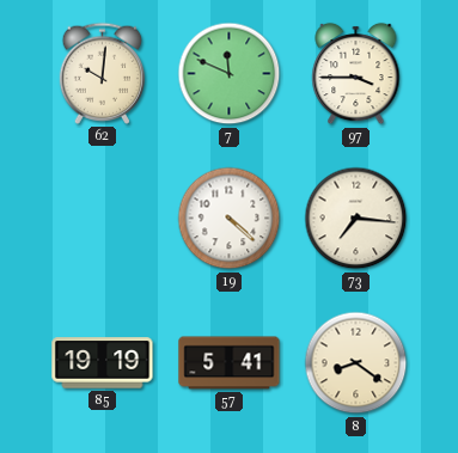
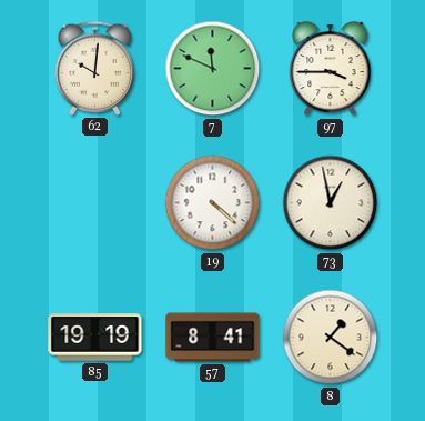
73: 7:16 -> 12:58 (331, 203)
57: 5:41 -> 8:41 (213, 338)
8: 8:21 -> 1:21 (331, 338)
